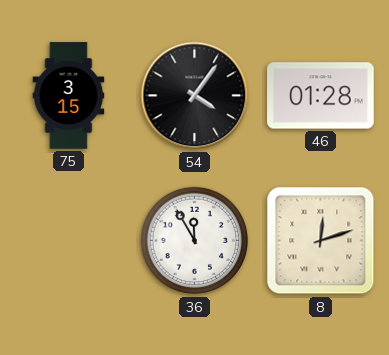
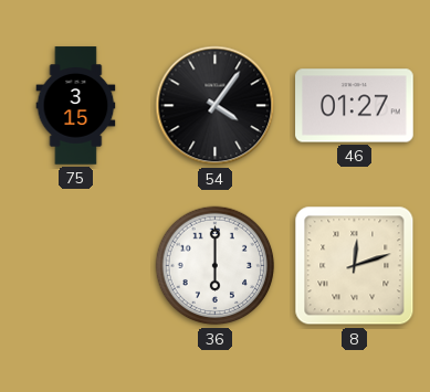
46: 01:28 -> 01:27 (355, 106)
36: 11:55 -> 6:00 (216, 266)
